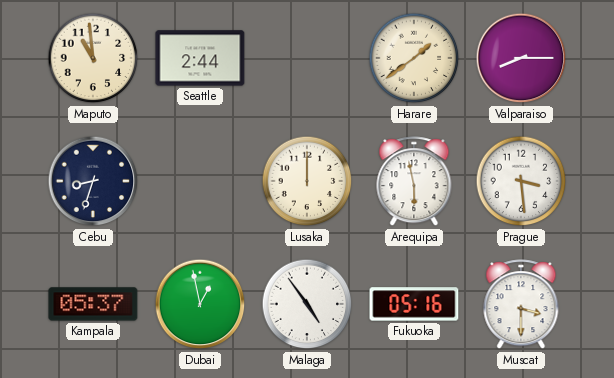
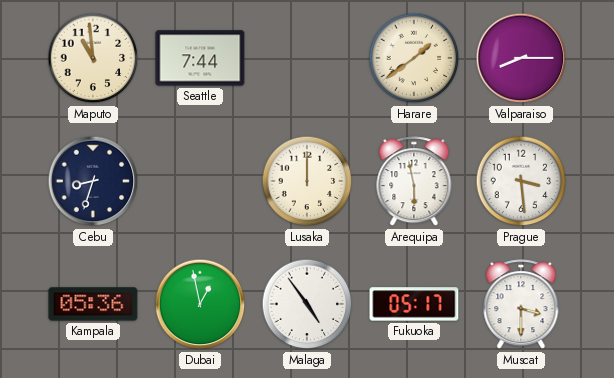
Seattle: 2:44 -> 7:44 (200, 58)
Kampala: 05:37 -> 05:36 (93, 304)
Fukuoka: 05:16 -> 05:17 (414, 304)
